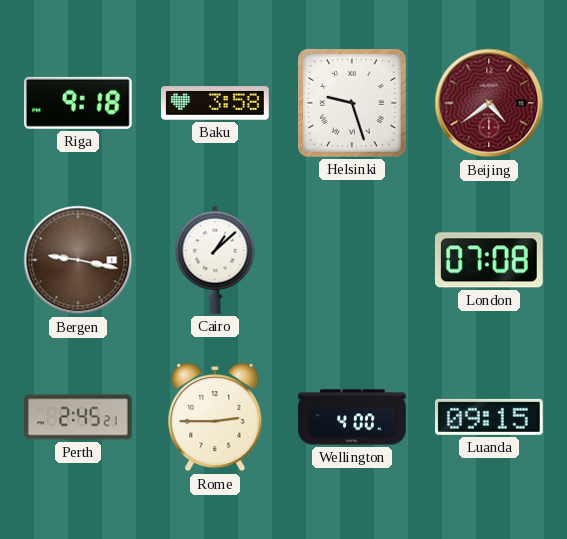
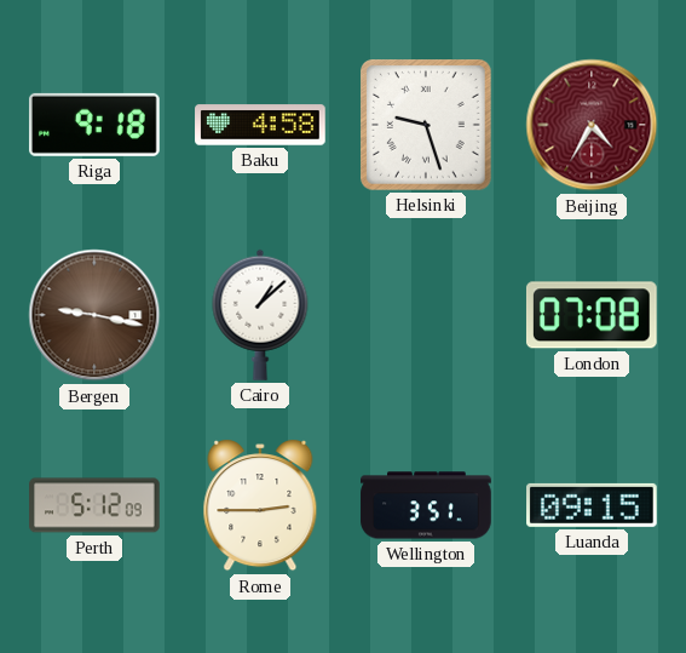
Baku: 3:58 -> 4:58 (260, 125)
Beijing: 4:39 -> 4:35 (592, 125)
Perth: 2:45 -> 5:12 (94, 505)
Wellington: 4:00 -> 3:51 (426, 505)
